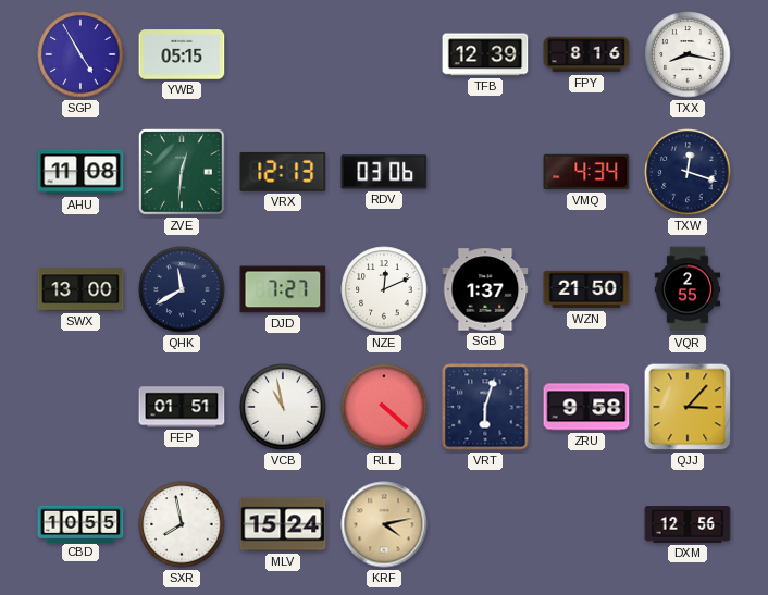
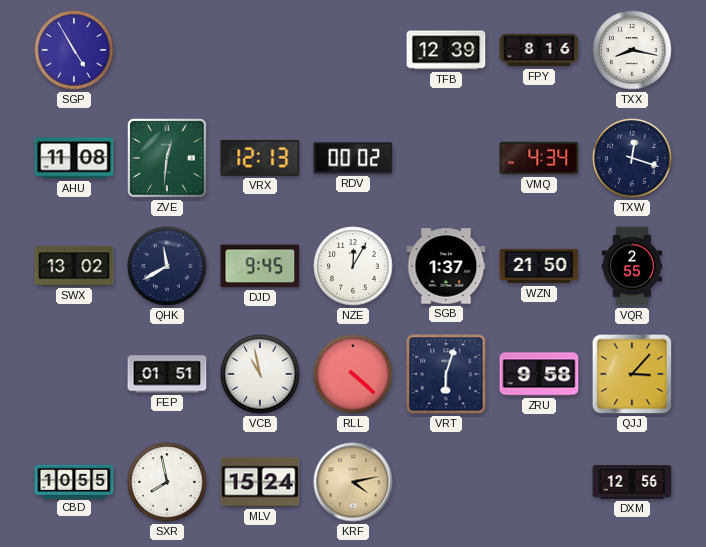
YWB: 05:15 -> none (182, 54)
RDV: 03:06 -> 00:02 (353, 158)
SWX: 13:00 -> 13:02 (74, 266)
DJD: 7:27 -> 9:45 (260, 266)
NZE: 12:11 -> 12:05 (353, 266)
